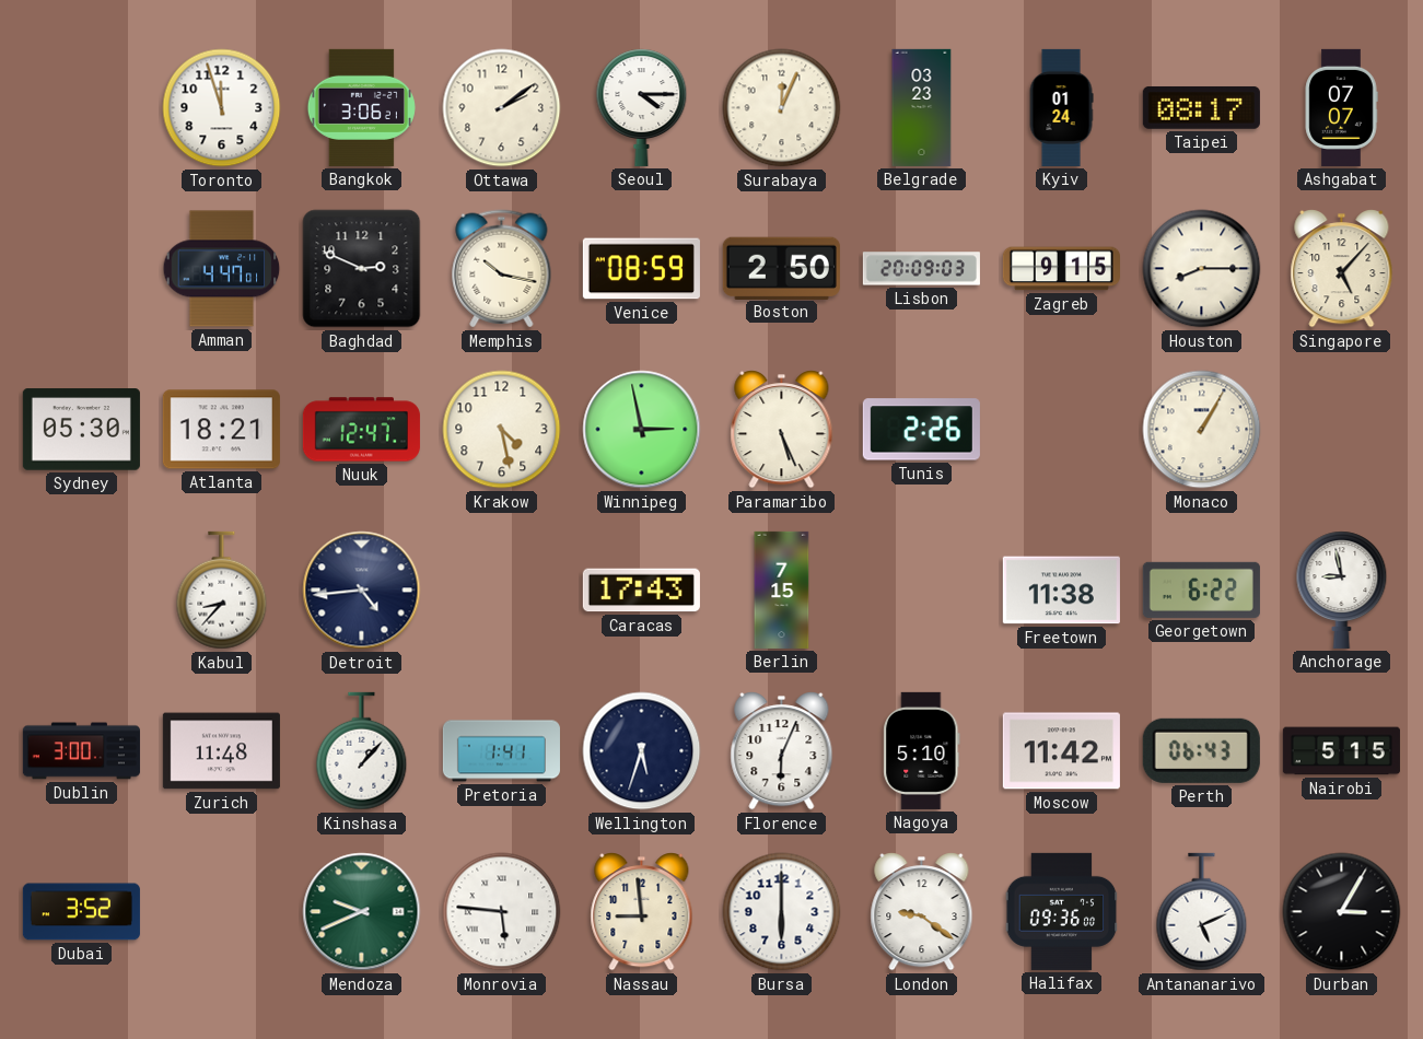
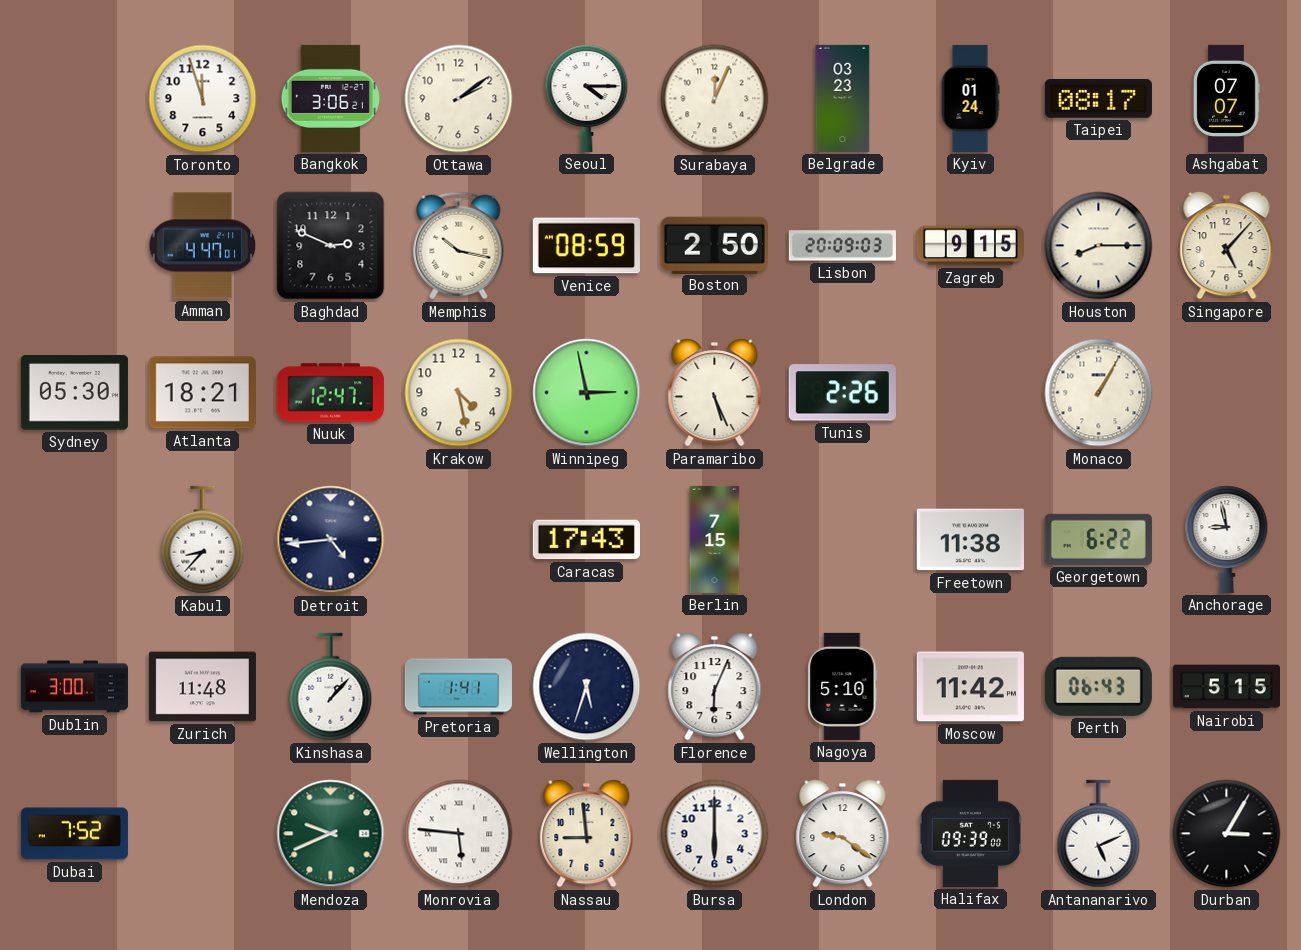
Dubai: 3:52 -> 7:52 (74, 834)
Halifax: 09:36 -> 09:39 (971, 833)
